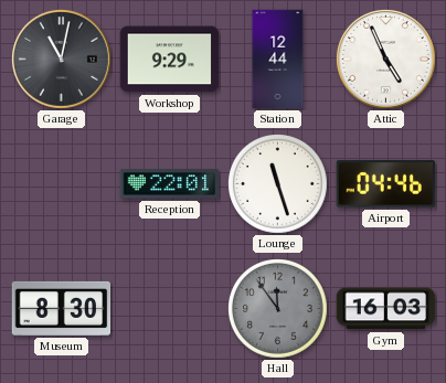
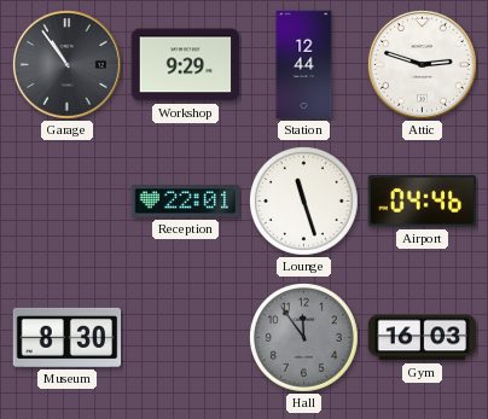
Garage: 11:02 -> 10:54 (66, 64)
Attic: 4:56 -> 2:48 (422, 64)
